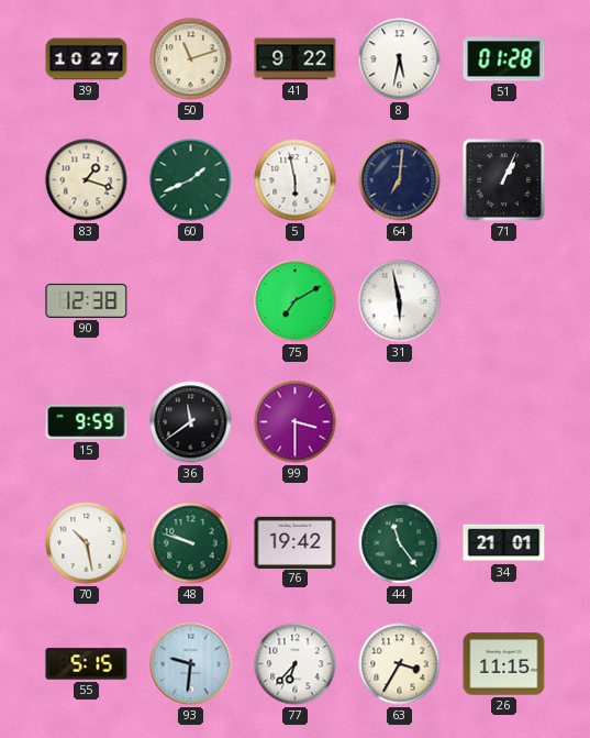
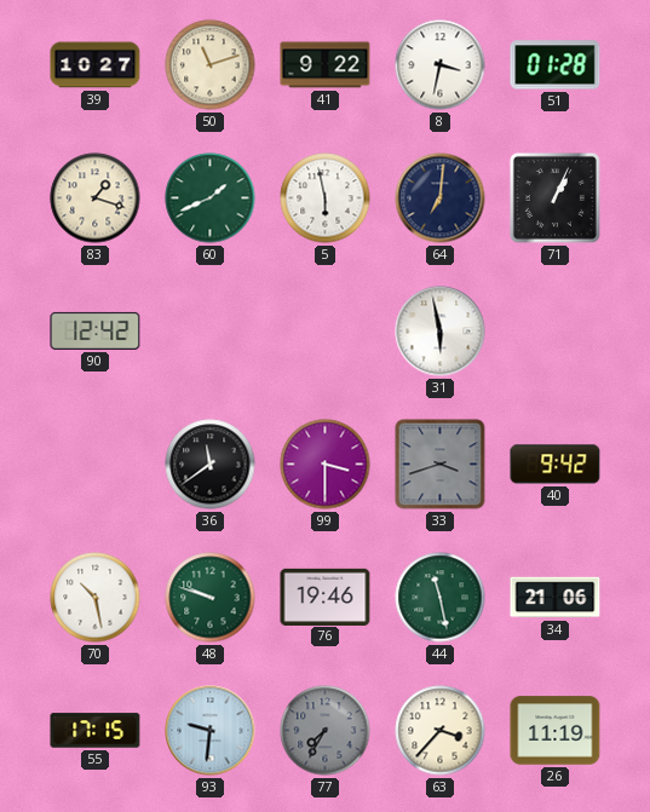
8: 5:32 -> 3:32 (441, 65)
90: 12:38 -> 12:42 (96, 330)
75: 7:10 -> none (296, 301)
15: 9:59 -> none (87, 422)
33: none -> 3:42 (441, 465)
40: none -> 9:42 (556, 465)
76: 19:42 -> 19:46 (326, 597)
44: 11:24 -> 11:28 (441, 598)
34: 21:01 -> 21:06 (556, 598)
55: 5:15 -> 17:15 (96, 731)
77: 6:37 -> 7:35 (326, 731)
77 dial: white -> grey (326, 731)
63: 3:35 -> 3:37 (441, 731)
26: 11:15 -> 11:19 (556, 731)
